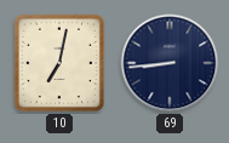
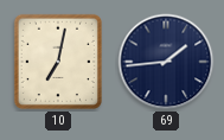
69: 8:44 -> 1:44 (166, 62)
